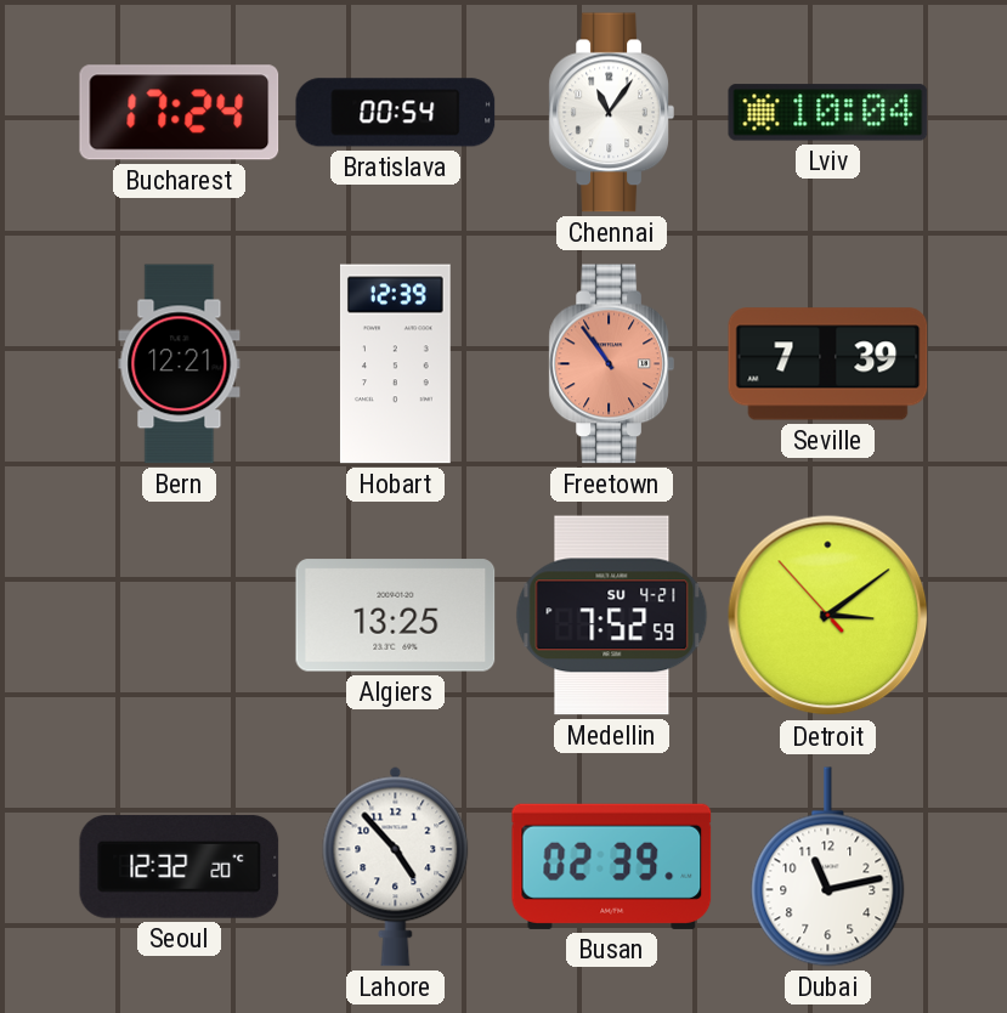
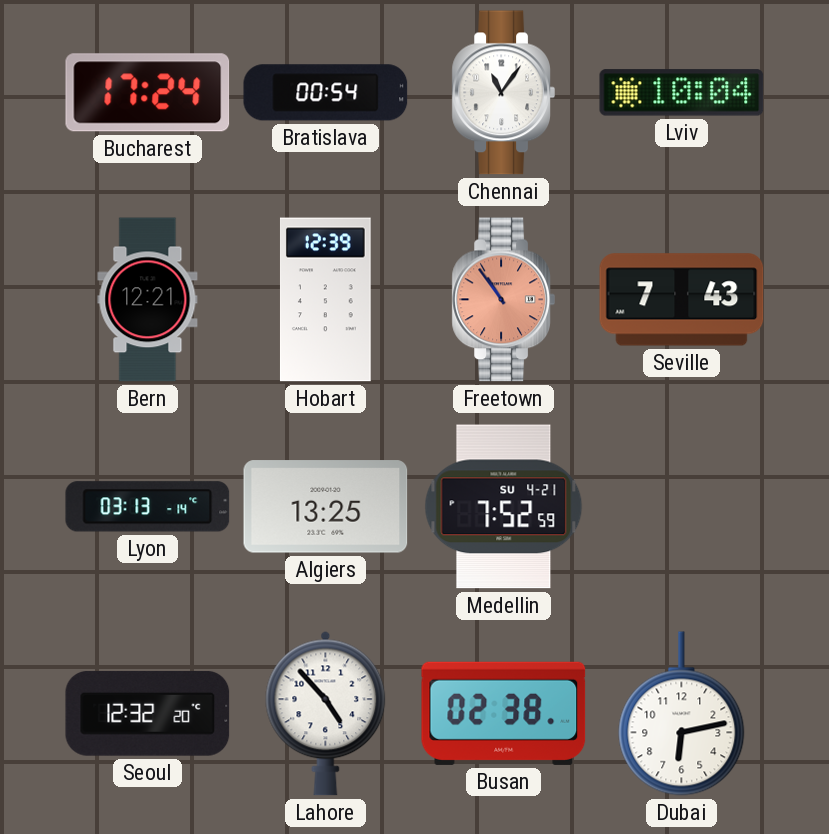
Seville: 7:39 -> 7:43 (682, 300)
Lyon: none -> 03:13 (148, 507)
Detroit: 3:08 -> none (828, 616)
Busan: 02:39 -> 02:38 (504, 713)
Dubai: 11:13 -> 6:13 (682, 714)
